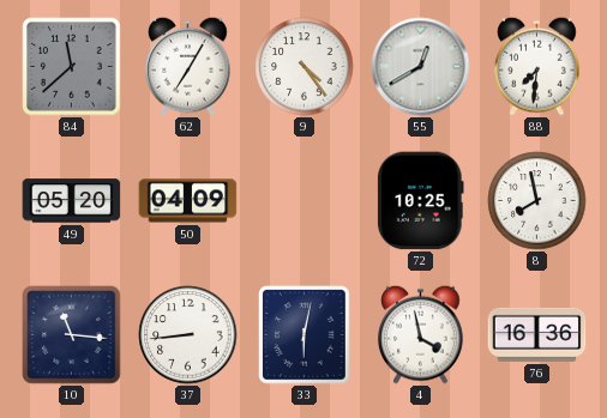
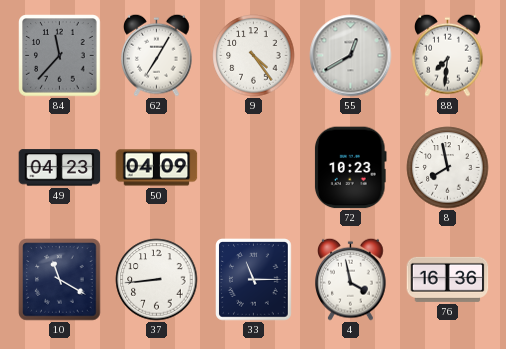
84: 11:38 -> 11:37 (60, 56)
49: 05:20 -> 04:23 (60, 168)
72: 10:25 -> 10:23 (350, 168)
10: 11:16 -> 11:20 (60, 280)
33: 6:02 -> 11:15 (254, 280)
